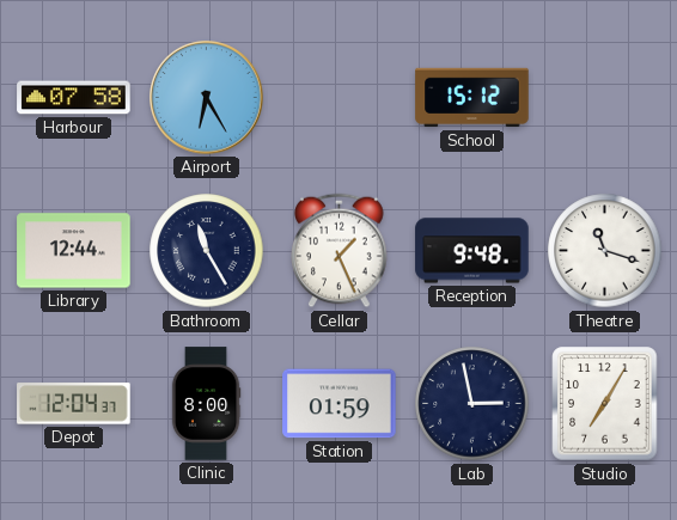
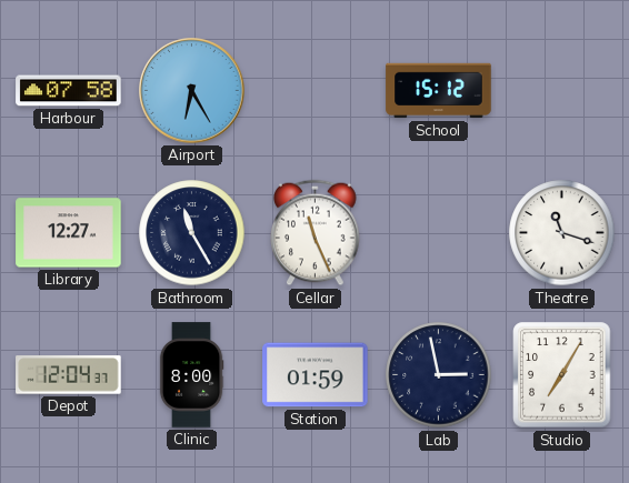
Library: 12:44 -> 12:27 (69, 233)
Cellar: 1:26 -> 11:26 (316, 233)
Reception: 9:48 -> none (472, 251)
